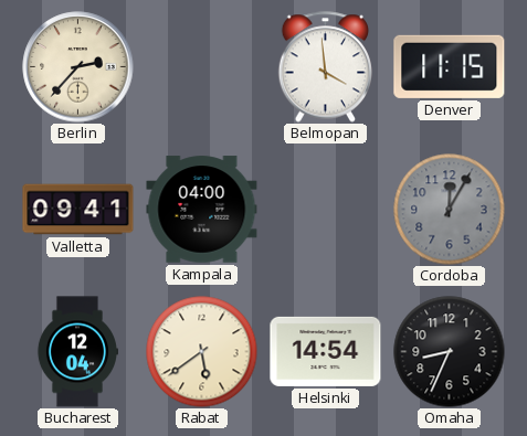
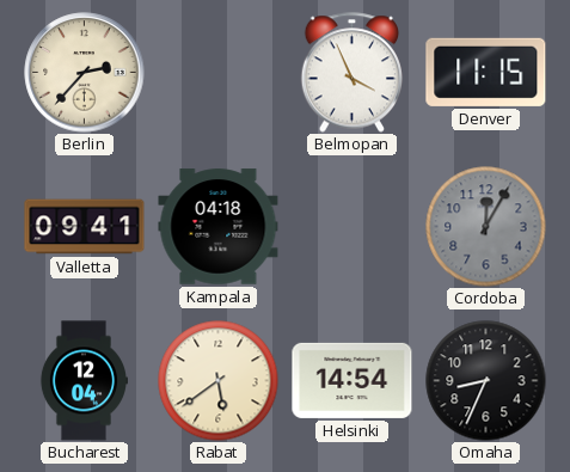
Belmopan: 3:59 -> 3:56 (353, 73)
Kampala: 04:00 -> 04:18 (219, 227)
